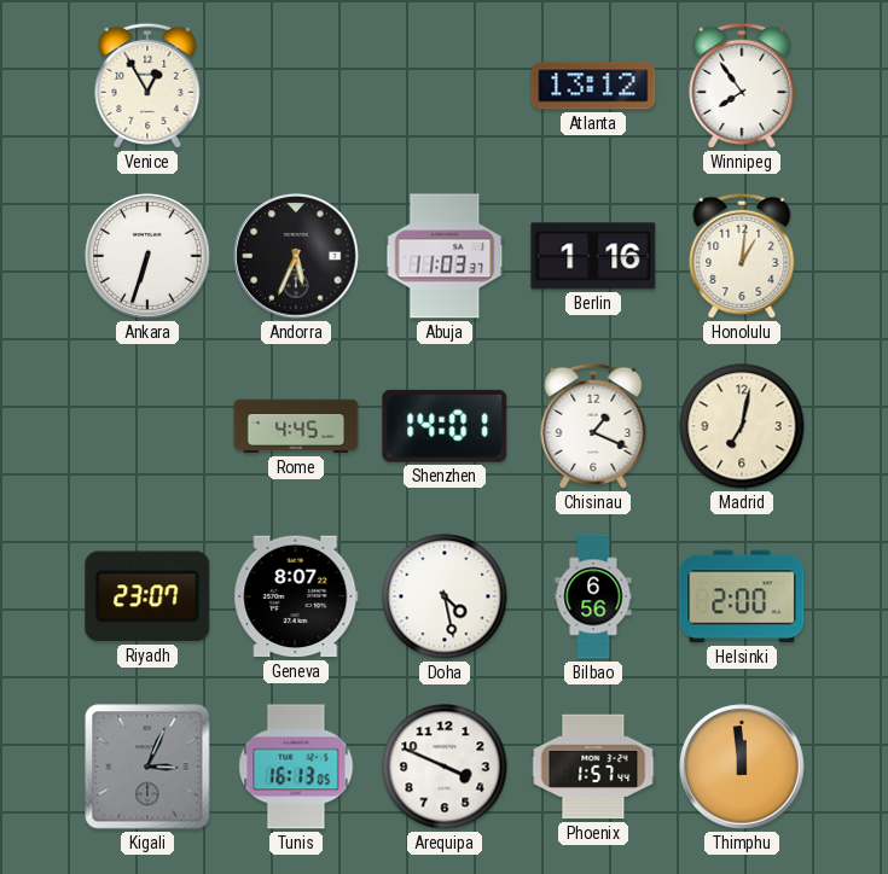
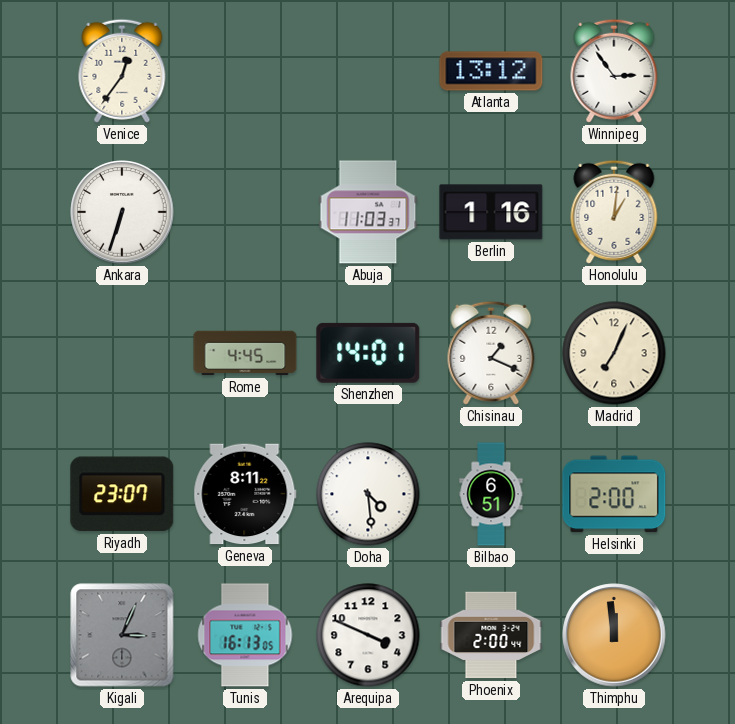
Venice: 12:55 -> 12:36 (122, 71)
Winnipeg: 7:54 -> 2:54 (614, 71)
Andorra: 5:34 -> none (296, 256)
Madrid: 7:02 -> 7:04 (614, 353)
Geneva: 8:07 -> 8:11 (245, 494)
Doha: 4:28 -> 4:29 (368, 494)
Bilbao: 6:56 -> 6:51 (491, 494)
Phoenix: 1:57 -> 2:00 (491, 635)
